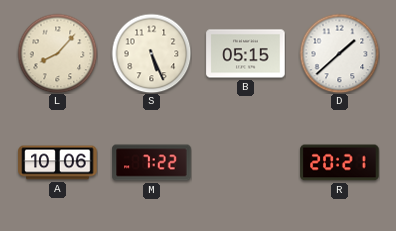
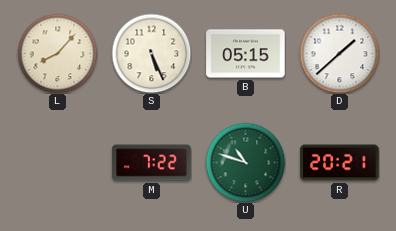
A: 10:06 -> none (58, 163)
U: none -> 10:48 (245, 162)
